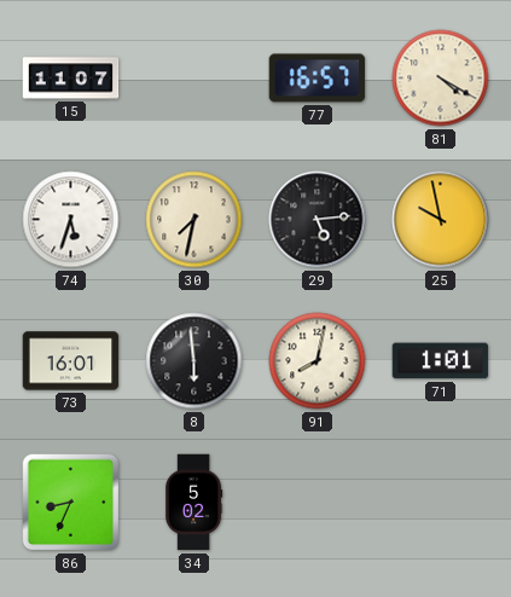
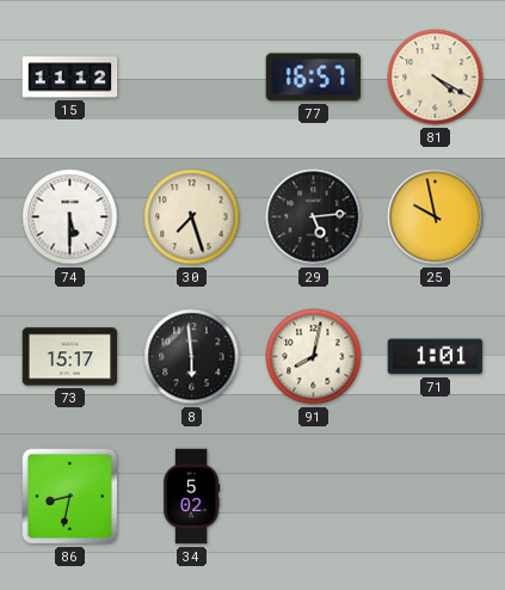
15: 11:07 -> 11:12 (70, 78)
74: 5:33 -> 5:30 (70, 217)
30: 7:32 -> 7:27 (192, 217)
73: 16:01 -> 15:17 (70, 357)
86: 8:34 -> 8:32 (70, 497)
